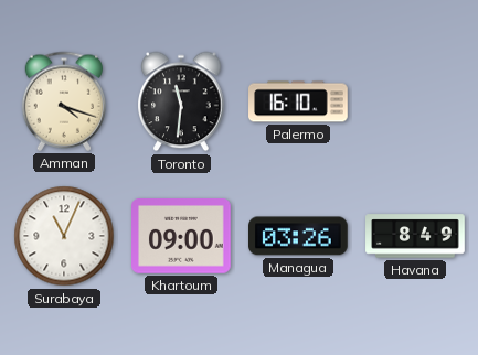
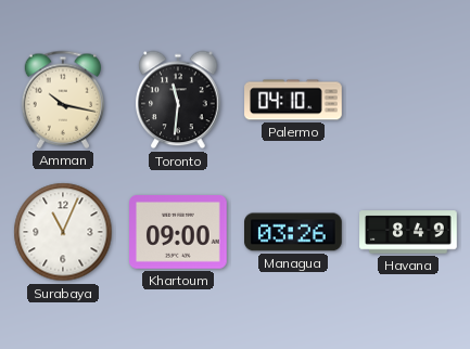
Amman: 4:18 -> 10:17 (62, 100)
Palermo: 16:10 -> 04:10 (293, 100)
